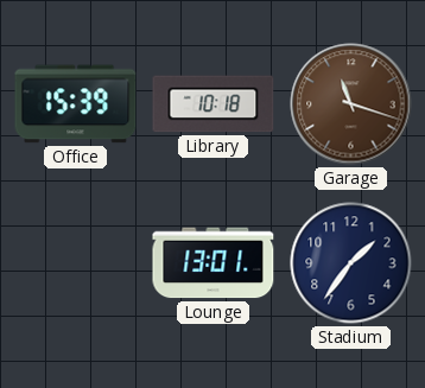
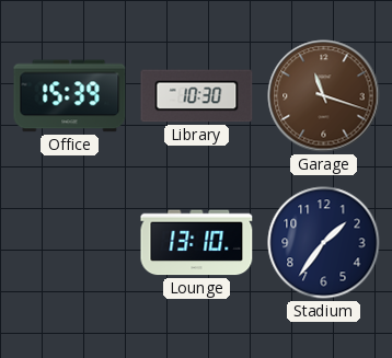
Library: 10:18 -> 10:30 (197, 96)
Lounge: 13:01 -> 13:10 (197, 243)
